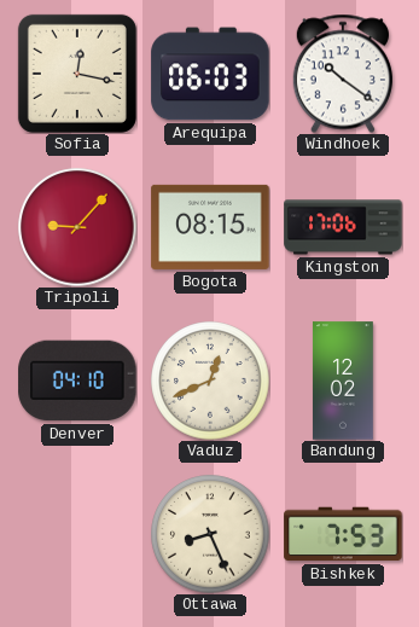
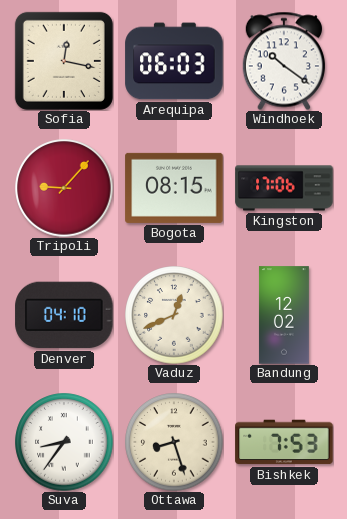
Suva: none -> 8:36 (64, 442)
Ottawa: 8:26 -> 8:27 (174, 442)
